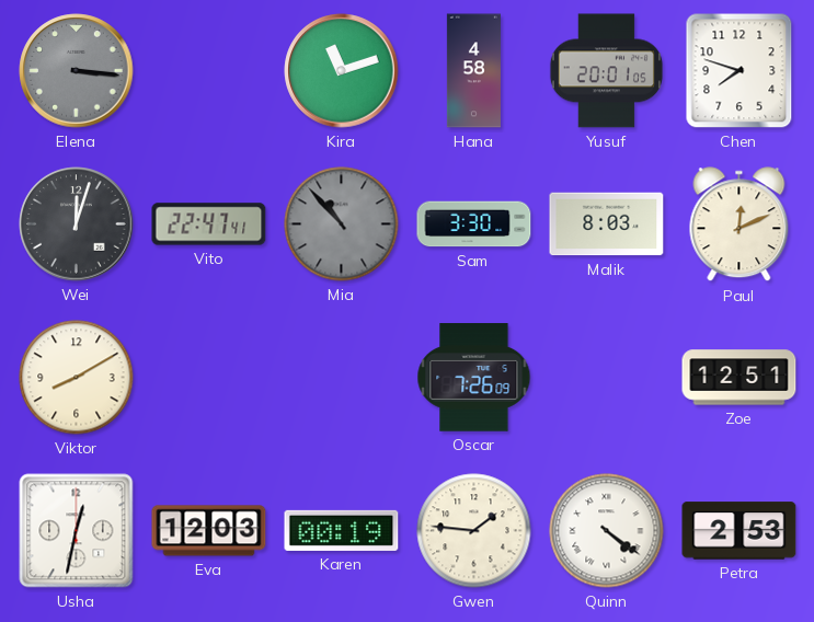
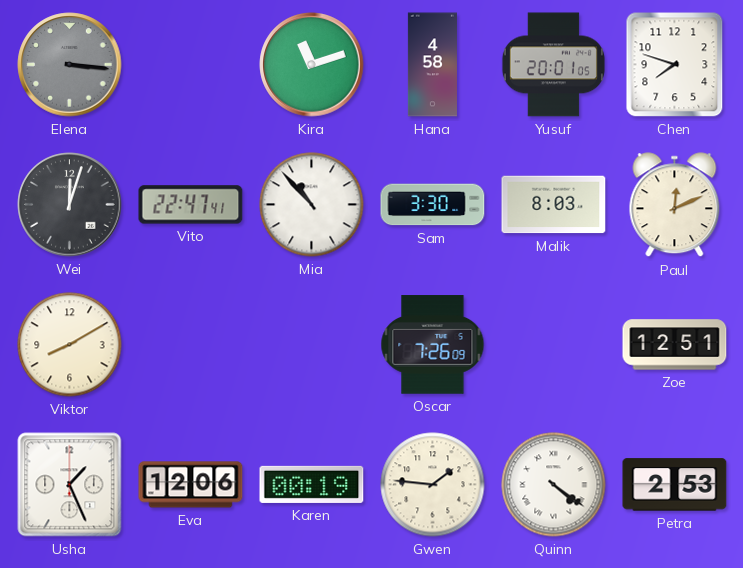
Mia dial: grey -> white (312, 205)
Usha: 12:32 -> 1:26 (70, 485)
Eva: 12:03 -> 12:06 (191, 485)
